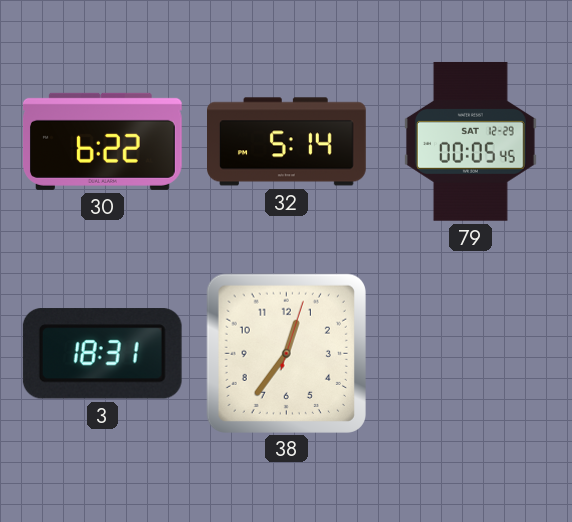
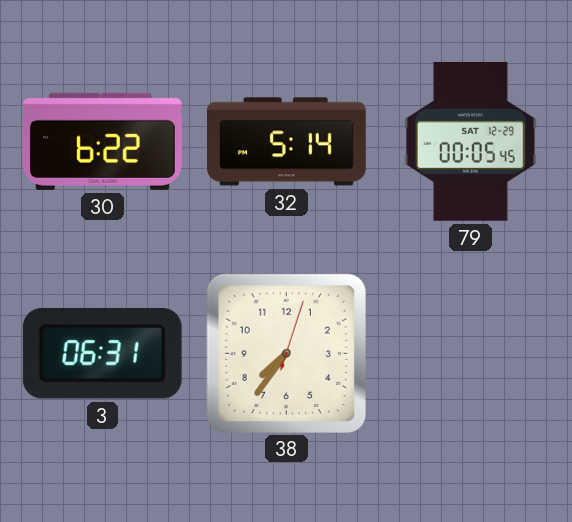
3: 18:31 -> 06:31 (102, 354)
38: 12:36 -> 7:36 (286, 353)
